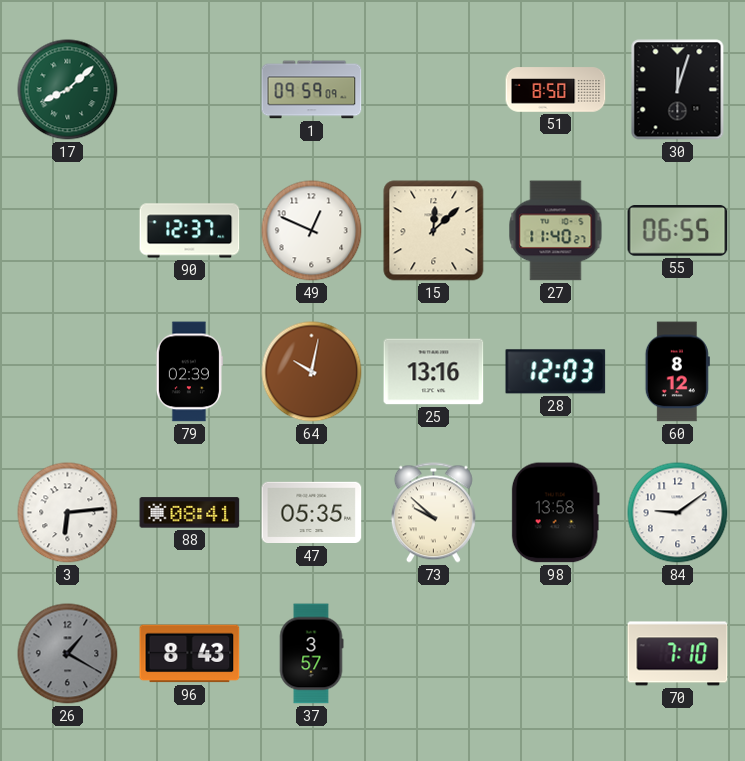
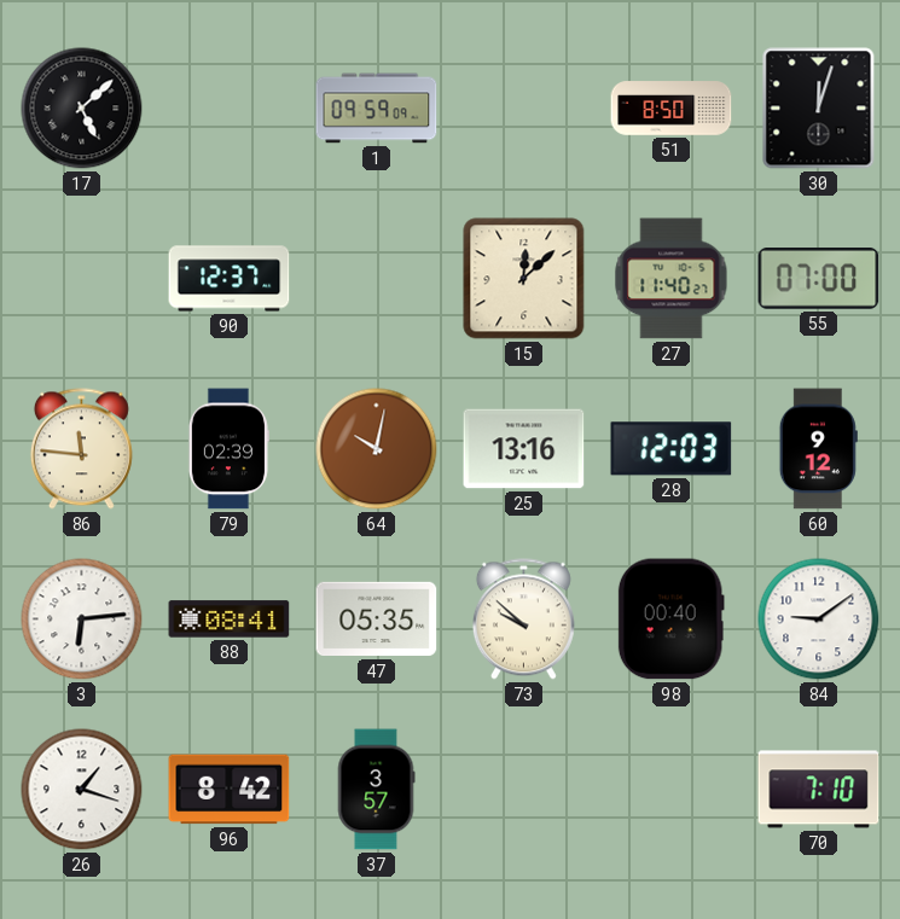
17: 8:08 -> 5:08 (82, 109)
17 dial: green -> black (82, 109)
49: 12:49 -> none (312, 231)
55: 06:55 -> 07:00 (819, 279)
86: none -> 11:46 (81, 449)
60: 8:12 -> 9:12 (818, 449)
98: 13:58 -> 00:40 (670, 620)
26: 1:20 -> 1:18 (82, 790)
26 dial: grey -> white (82, 790)
96: 8:43 -> 8:42 (230, 790)
